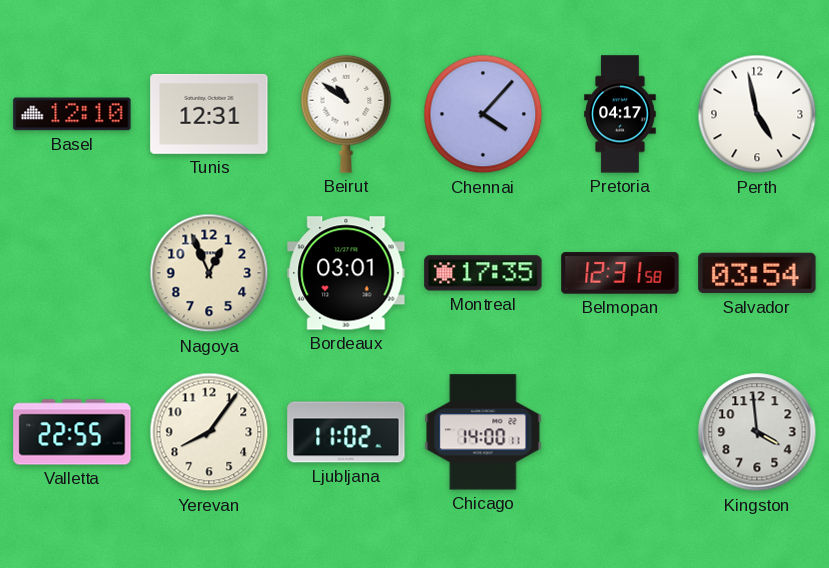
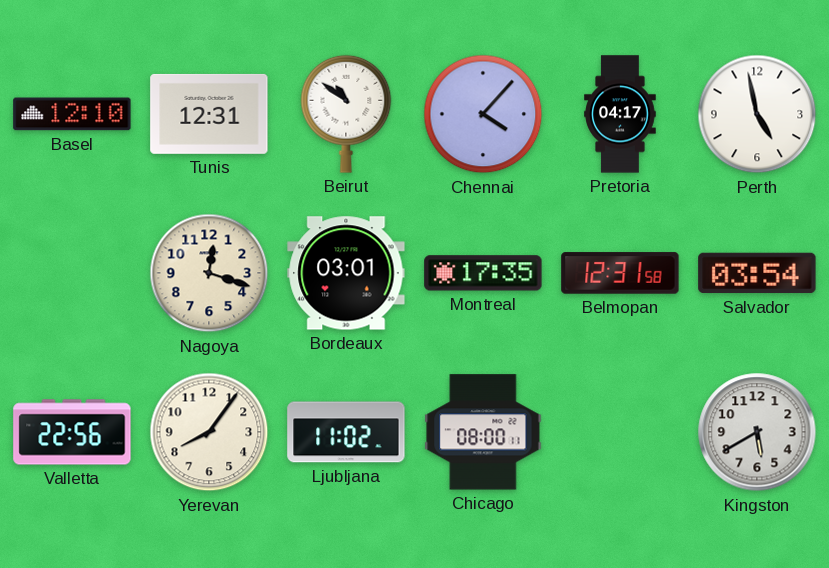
Nagoya: 12:56 -> 12:18 (209, 273)
Valletta: 22:55 -> 22:56 (72, 432)
Chicago: 14:00 -> 08:00 (483, 432)
Kingston: 3:59 -> 5:40 (757, 432)
